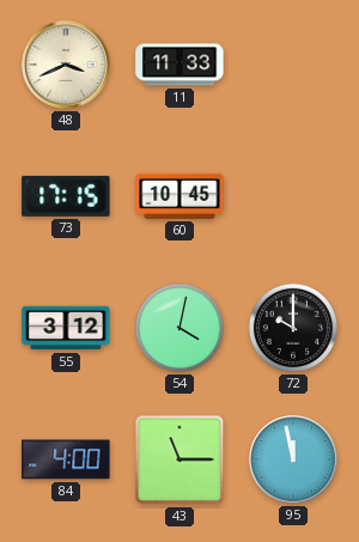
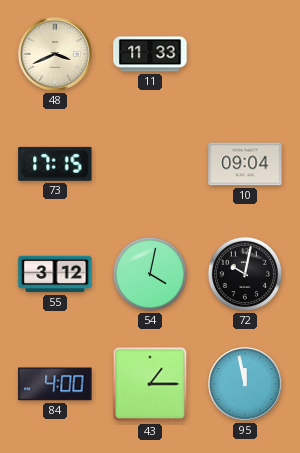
60: 10:45 -> none (180, 196)
10: none -> 09:04 (245, 164)
72: 10:00 -> 10:02 (245, 274)
43: 11:15 -> 1:15 (150, 384)
